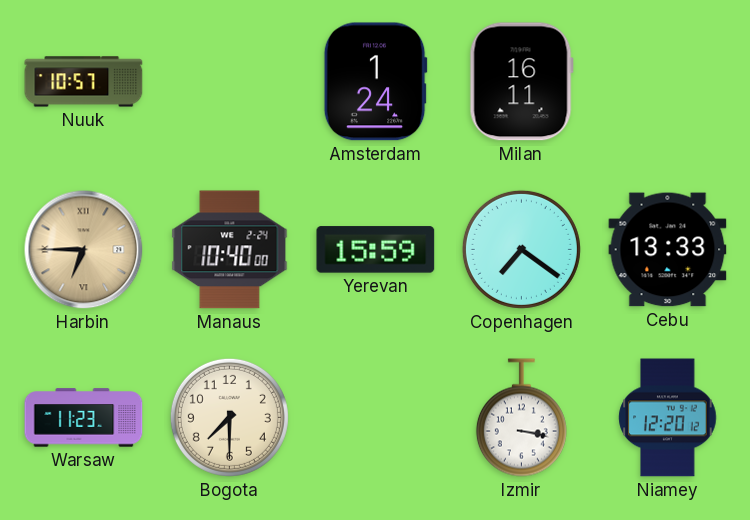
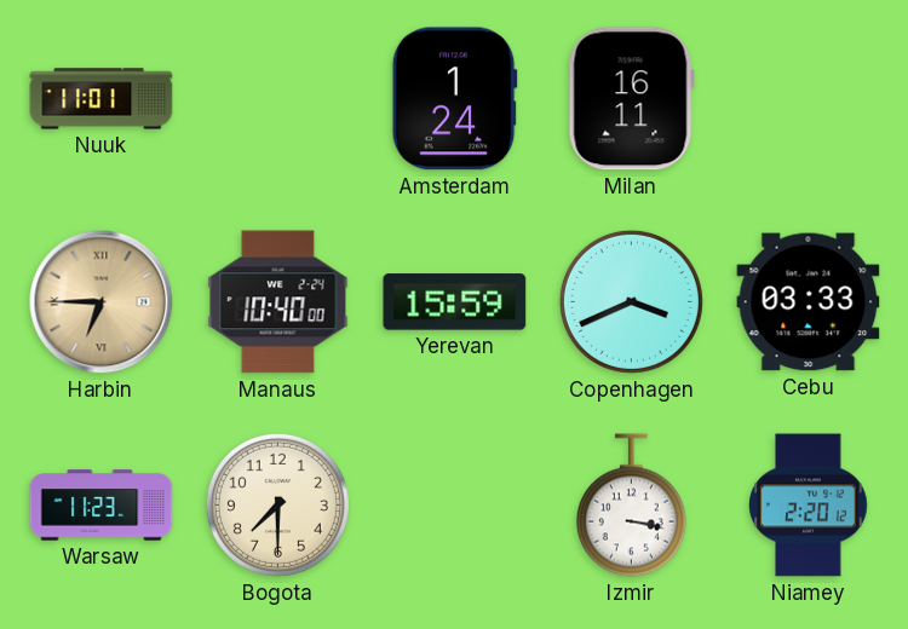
Nuuk: 10:57 -> 11:01 (102, 99)
Copenhagen: 7:21 -> 3:41 (631, 301)
Cebu: 13:33 -> 03:33 (809, 302)
Niamey: 12:20 -> 2:20 (809, 506)
